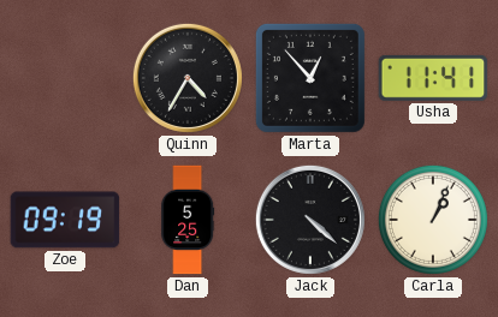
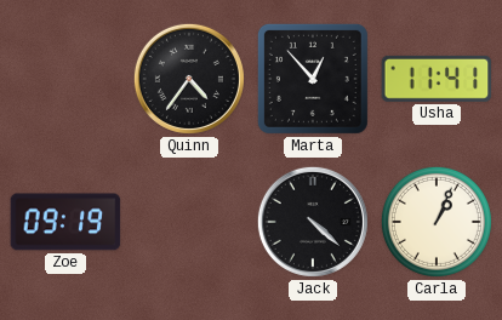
Quinn: 4:35 -> 4:36 (189, 79)
Dan: 5:25 -> none (188, 220)
